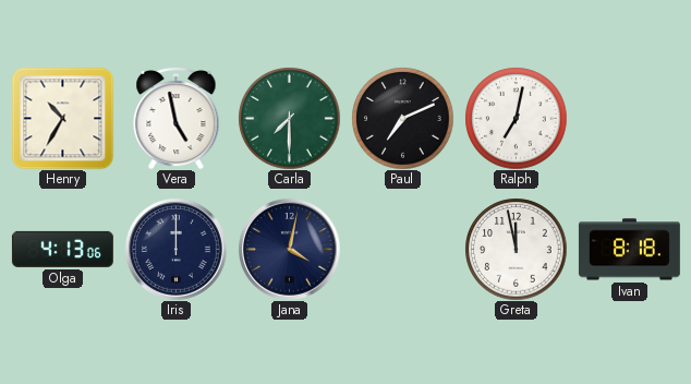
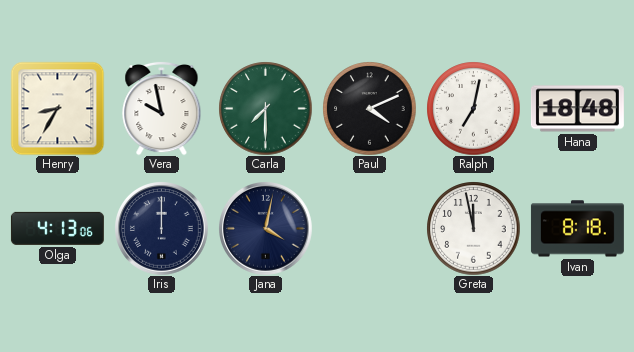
Henry: 10:35 -> 8:35 (57, 108)
Vera: 4:58 -> 9:58 (162, 108)
Paul: 7:11 -> 4:11 (369, 108)
Hana: none -> 18:48 (577, 109)
